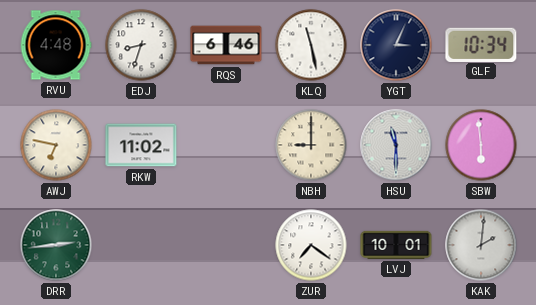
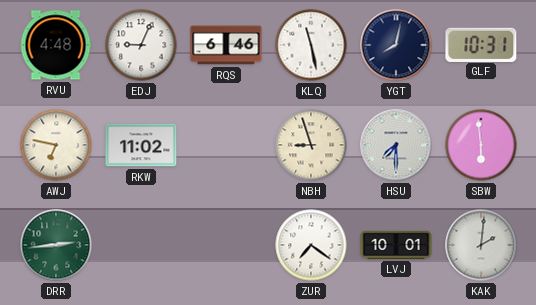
EDJ: 8:33 -> 9:04 (141, 45)
YGT: 3:04 -> 8:02 (396, 45)
GLF: 10:34 -> 10:31 (481, 44)
NBH: 9:00 -> 8:57 (311, 145)
HSU: 11:30 -> 7:30 (396, 145)
